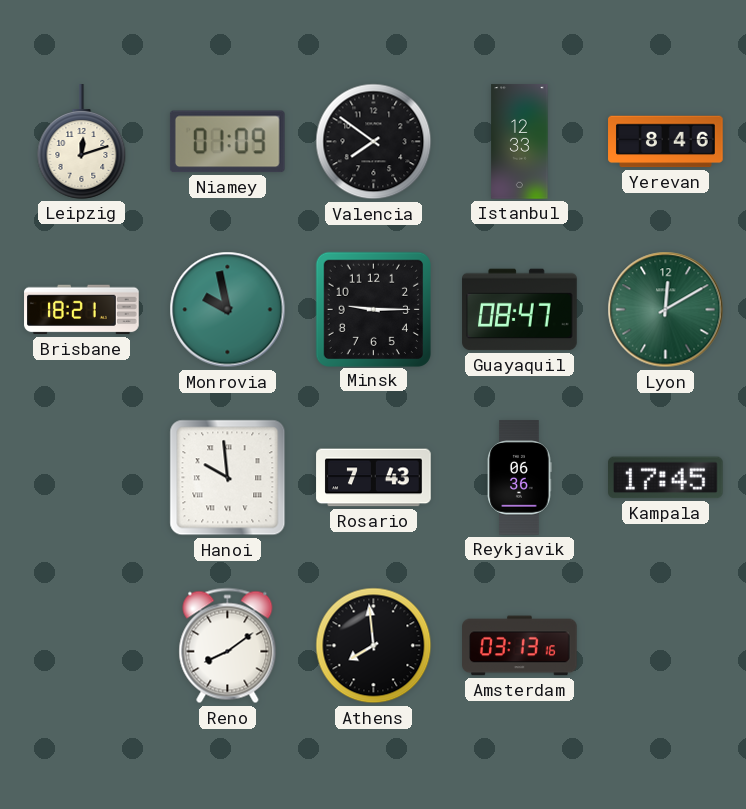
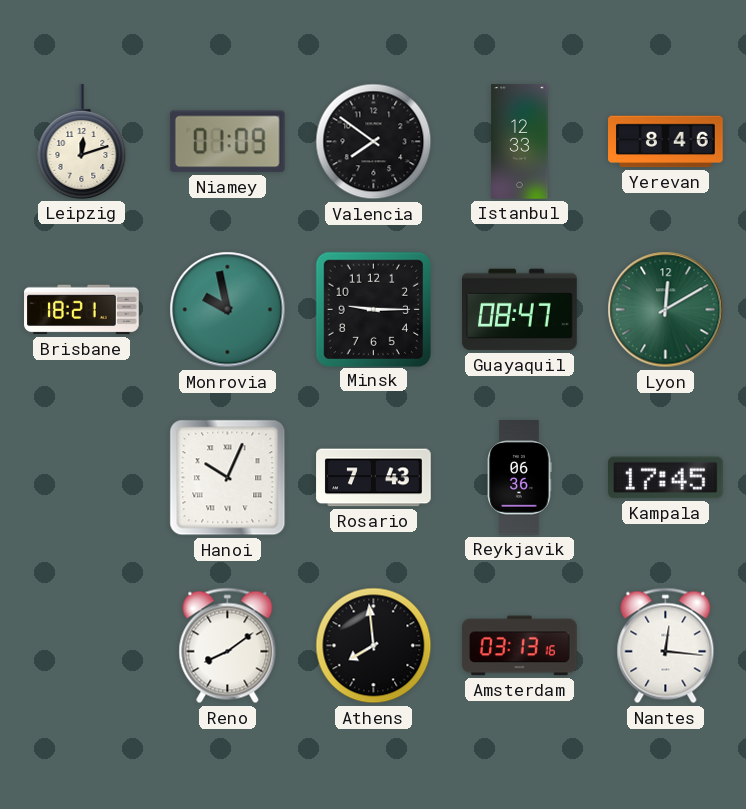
Hanoi: 9:59 -> 10:04 (228, 478)
Nantes: none -> 12:16 (666, 646)
